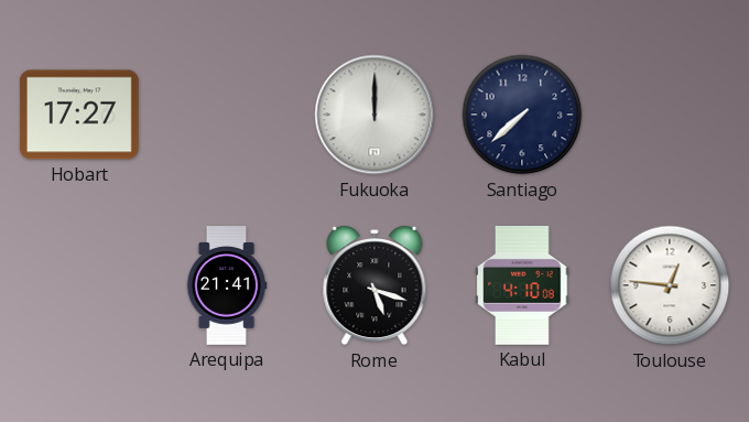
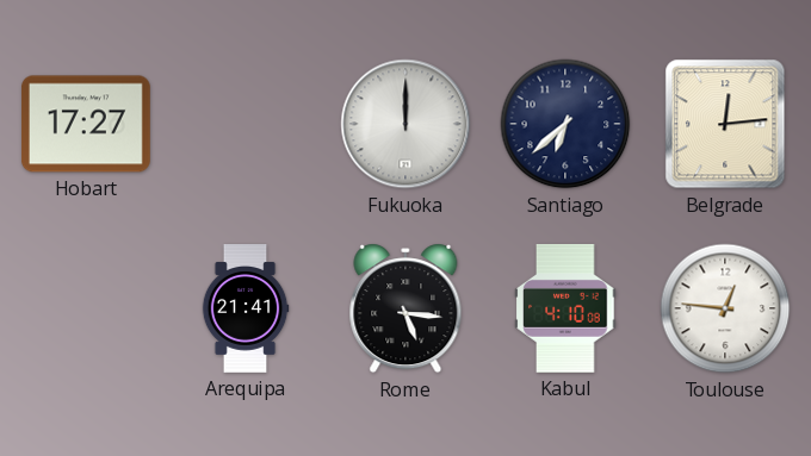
Santiago: 7:38 -> 6:38 (565, 124)
Belgrade: none -> 12:14 (725, 124)
Rome: 5:18 -> 5:16 (405, 308)
